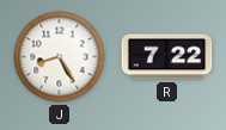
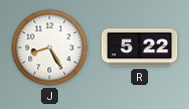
R: 7:22 -> 5:22 (140, 48)
